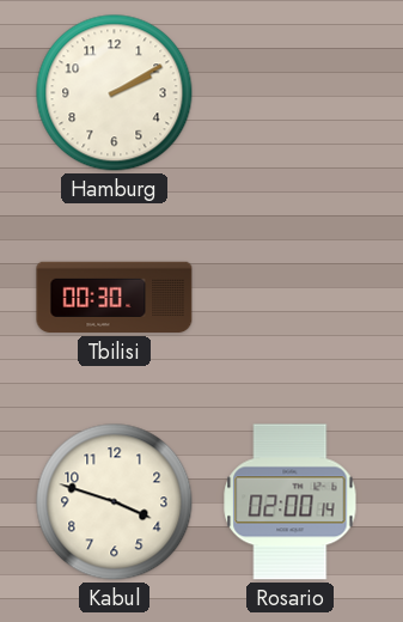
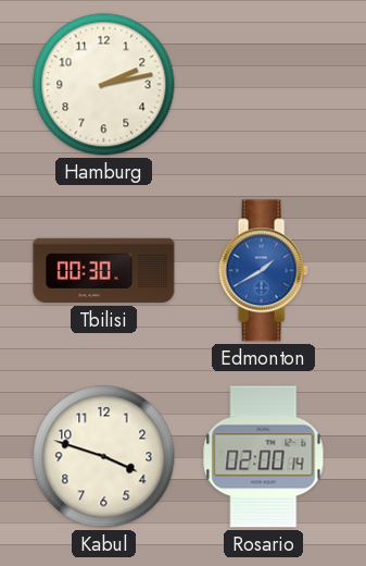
Hamburg: 2:10 -> 2:13 (104, 85)
Edmonton: none -> 1:40 (263, 271)
